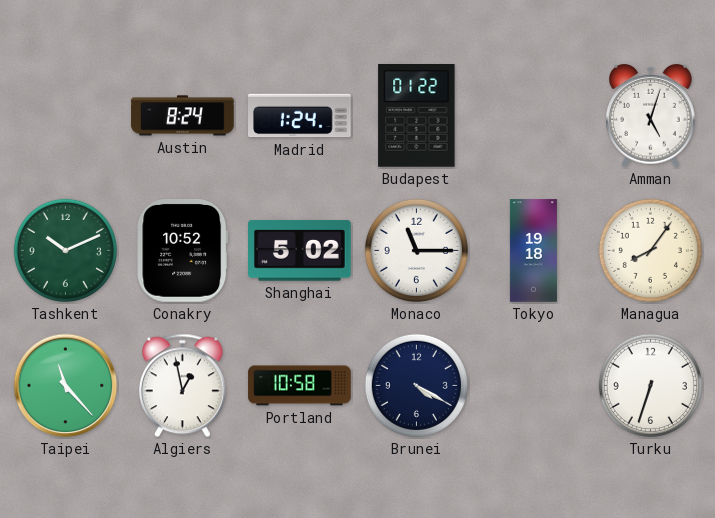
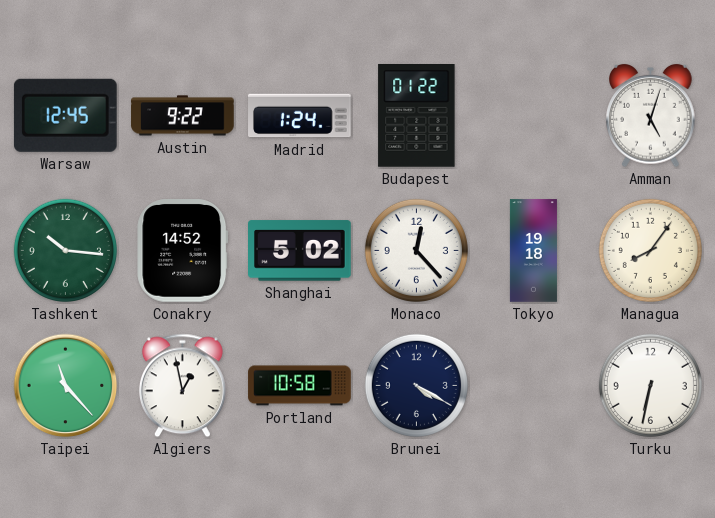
Warsaw: none -> 12:45 (65, 115)
Austin: 8:24 -> 9:22 (183, 116)
Tashkent: 10:11 -> 10:16 (65, 250)
Conakry: 10:52 -> 14:52 (183, 251)
Monaco: 11:15 -> 12:23 (416, 250)
Turku: 6:33 -> 6:32 (650, 385)
